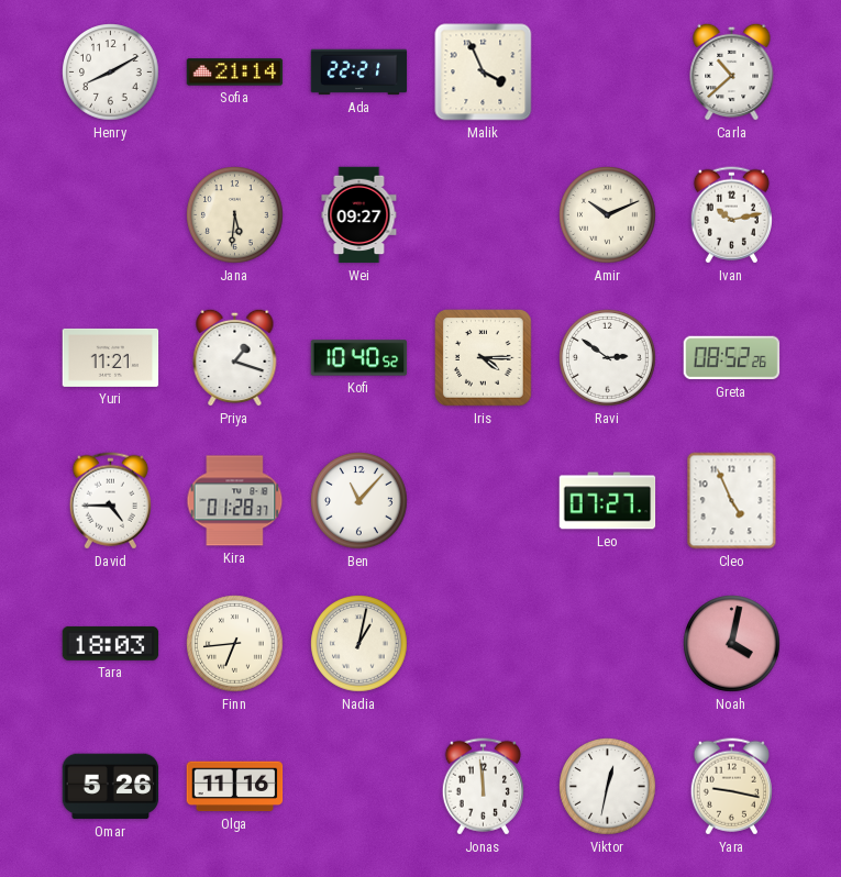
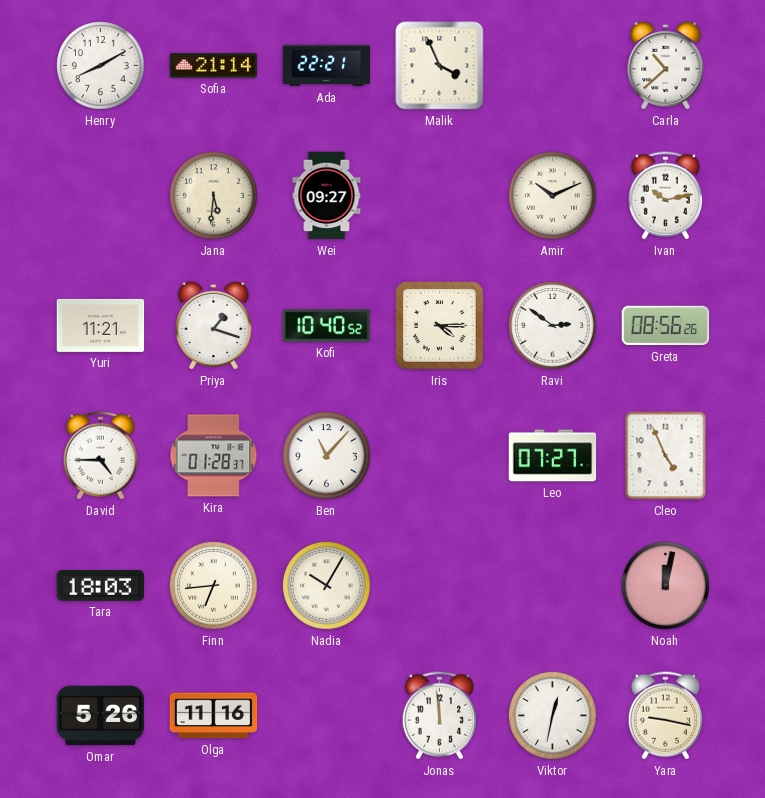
Greta: 08:52 -> 08:56 (666, 326)
Nadia: 1:02 -> 10:05 (327, 586)
Noah: 4:02 -> 12:02 (666, 586)
